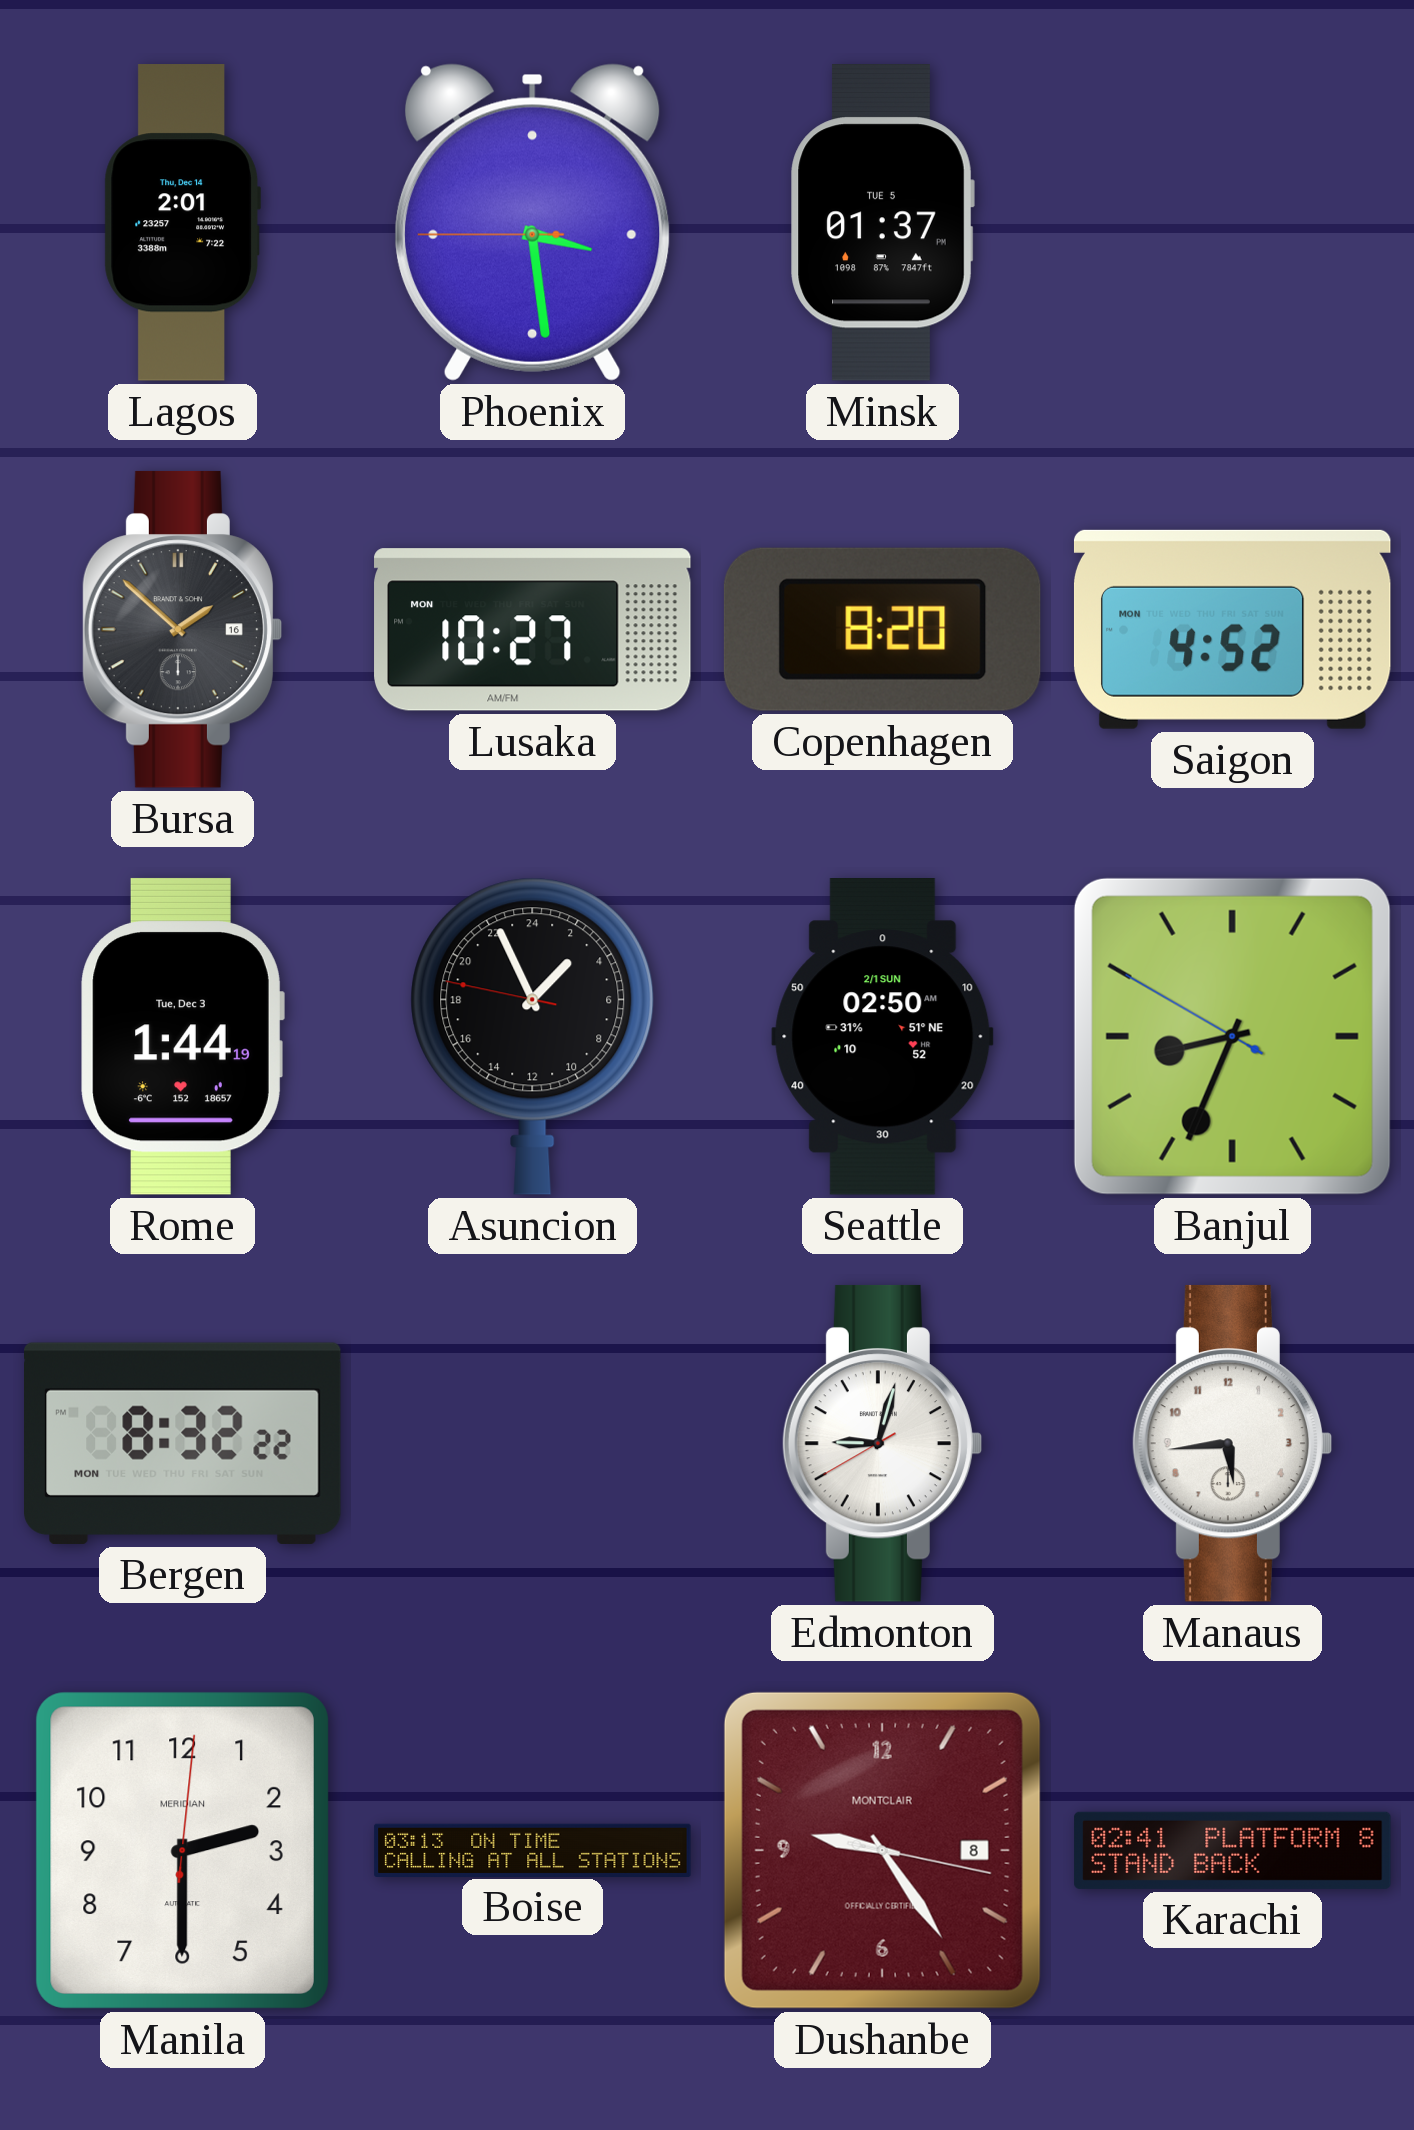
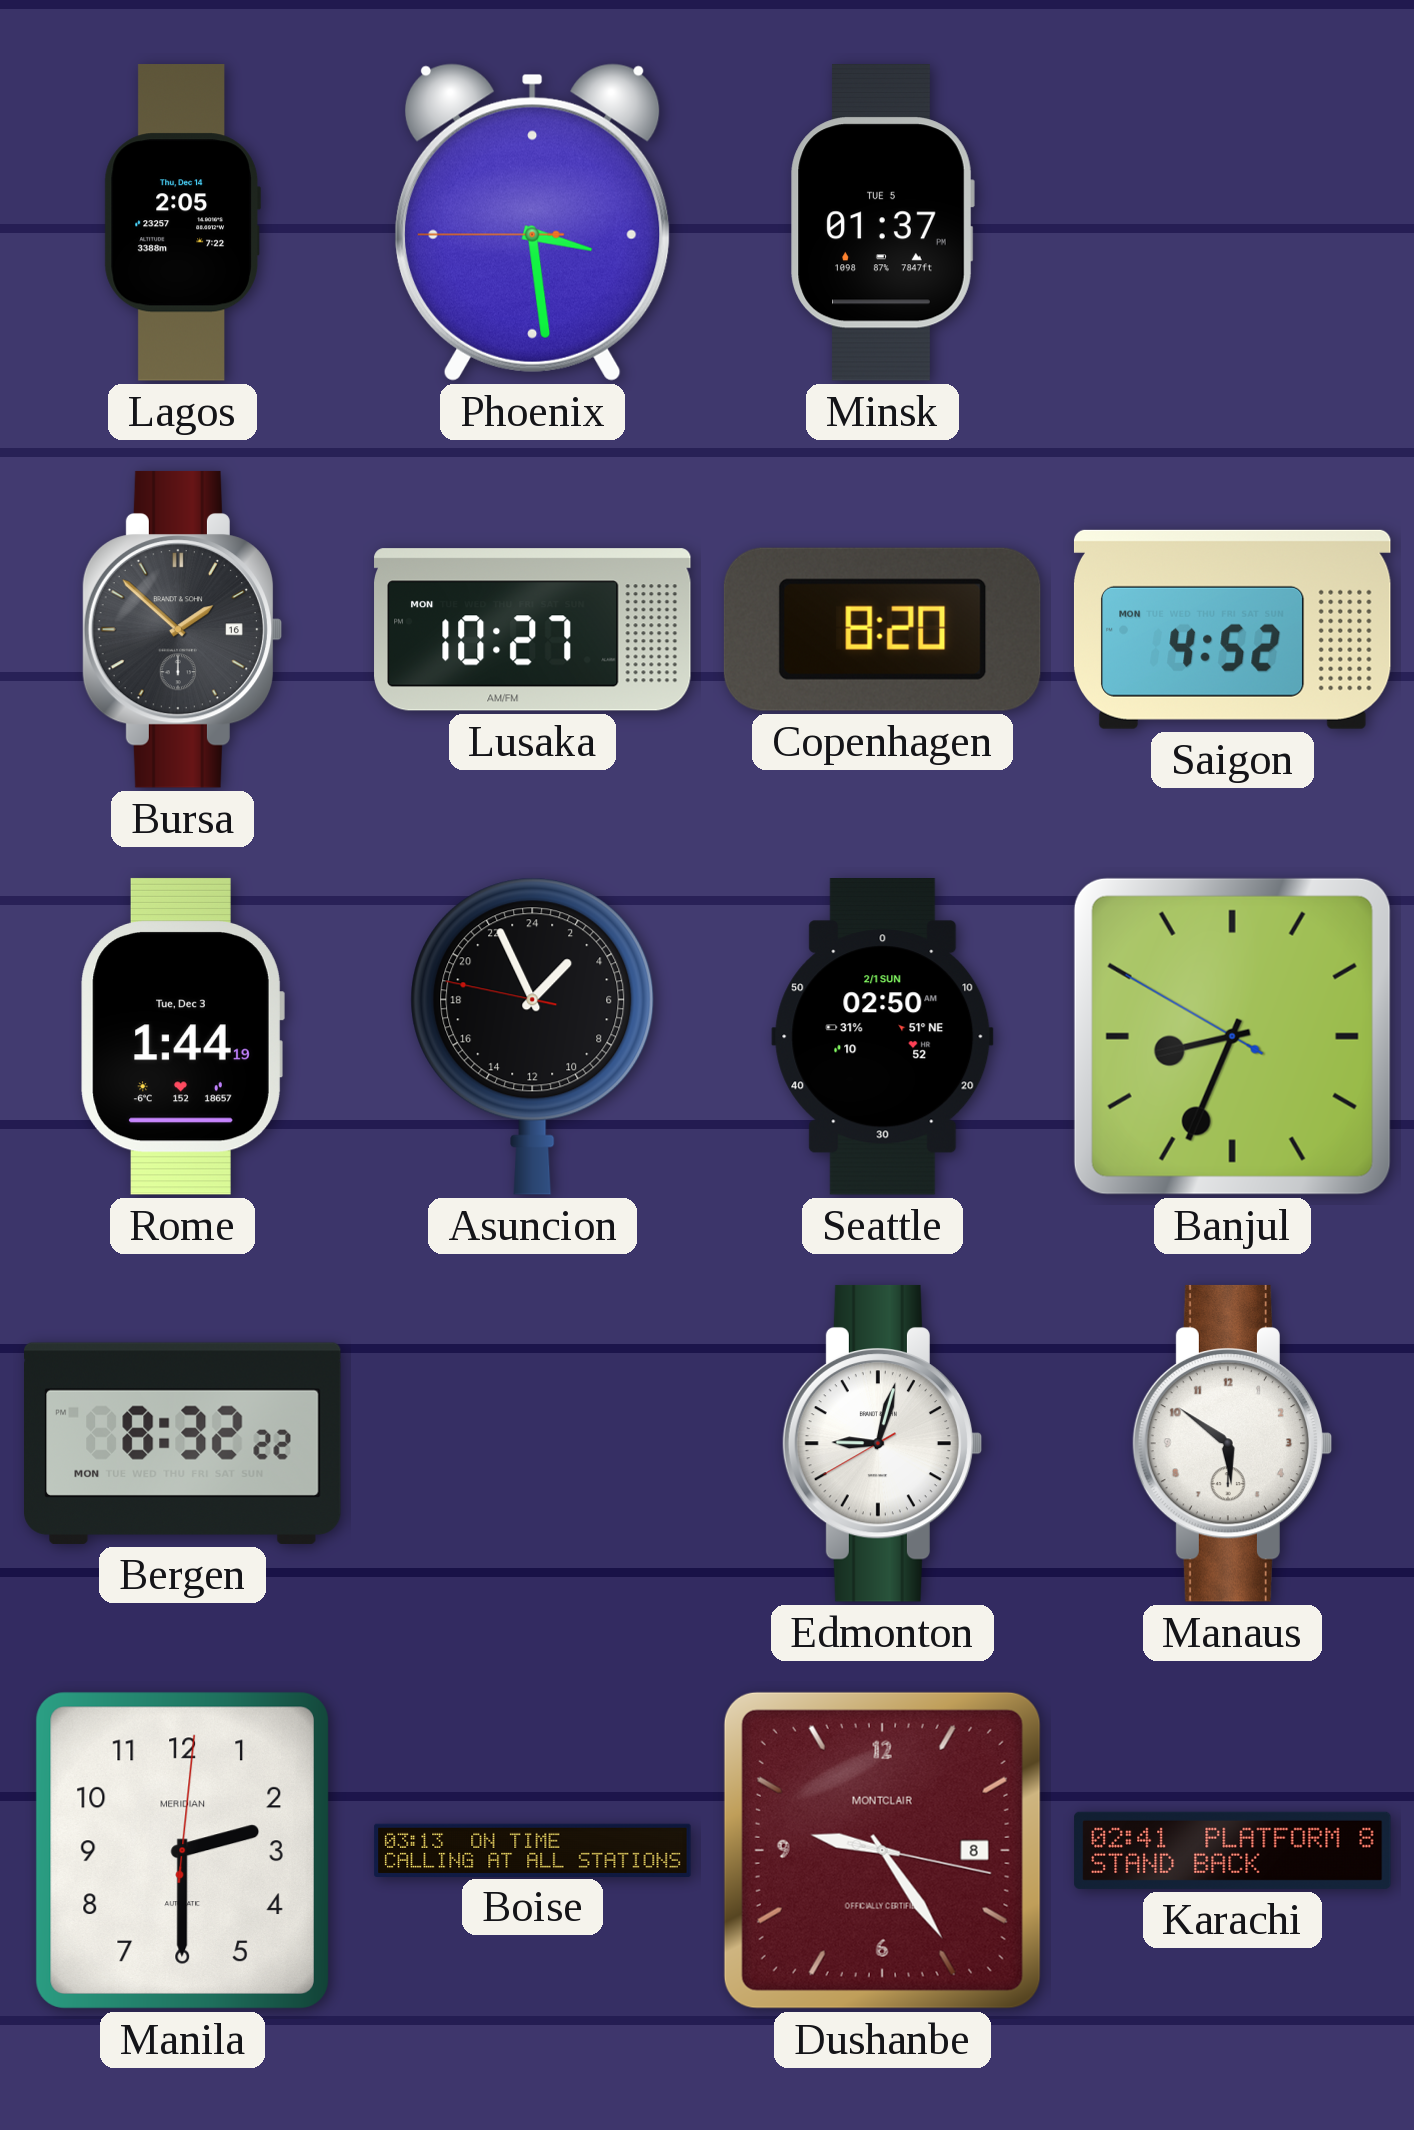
Lagos: 2:01 -> 2:05 (182, 223)
Manaus: 5:44 -> 5:51 (1232, 1443)
